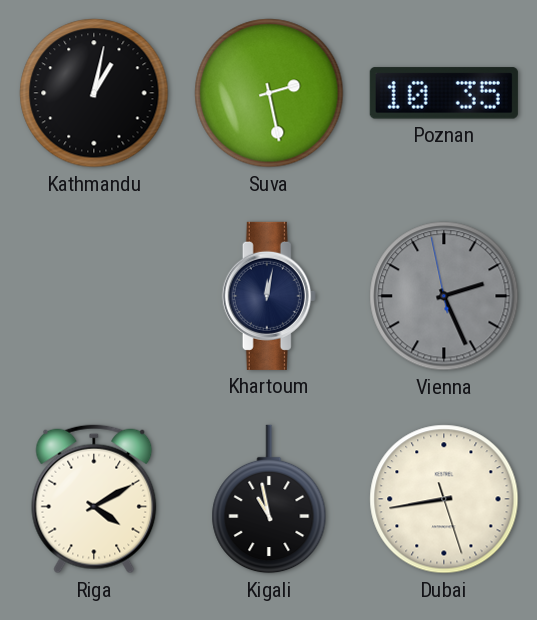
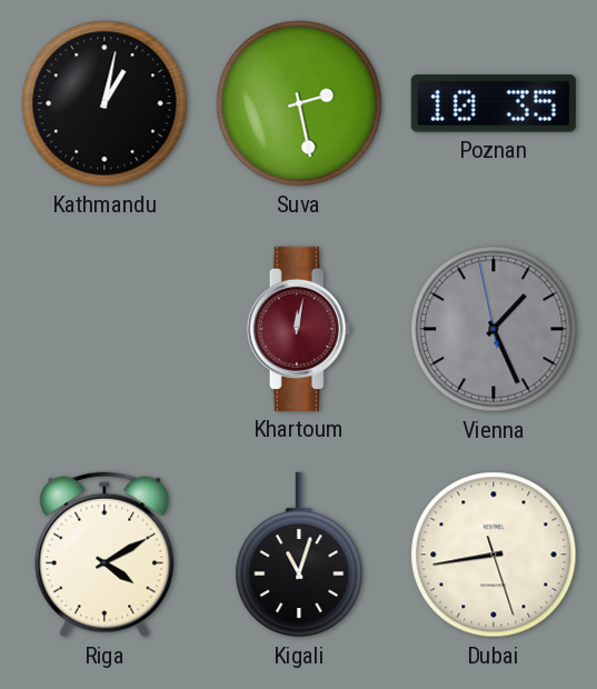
Khartoum dial: navy -> burgundy (299, 329)
Vienna: 2:25 -> 1:25 (494, 329)
Kigali: 10:58 -> 11:03 (299, 555)
